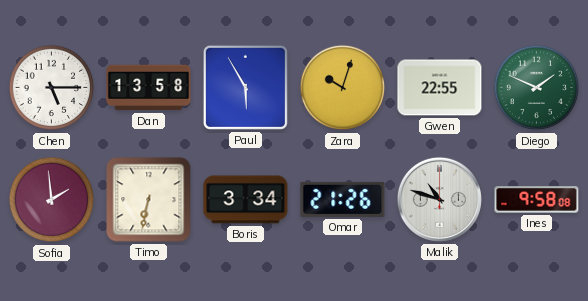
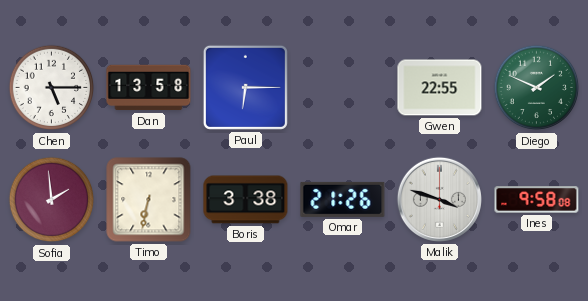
Paul: 5:55 -> 6:15 (245, 87)
Zara: 10:03 -> none (343, 88)
Boris: 3:34 -> 3:38 (246, 200)
Malik: 10:48 -> 3:48 (439, 199)
